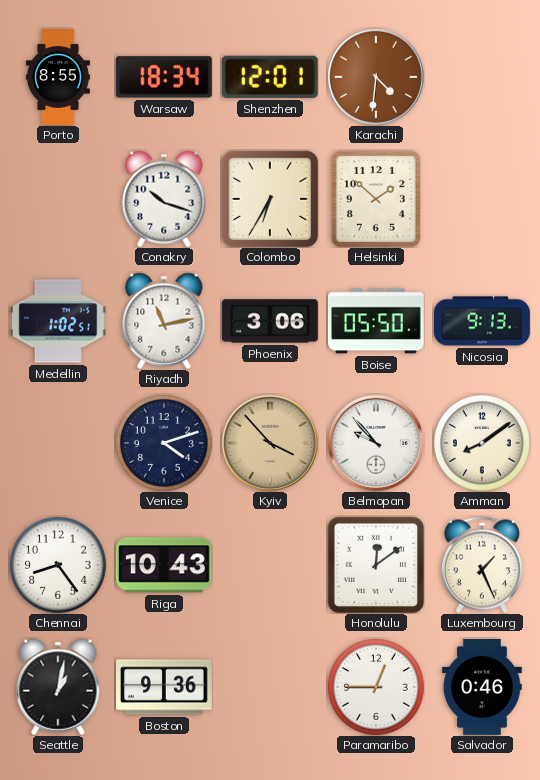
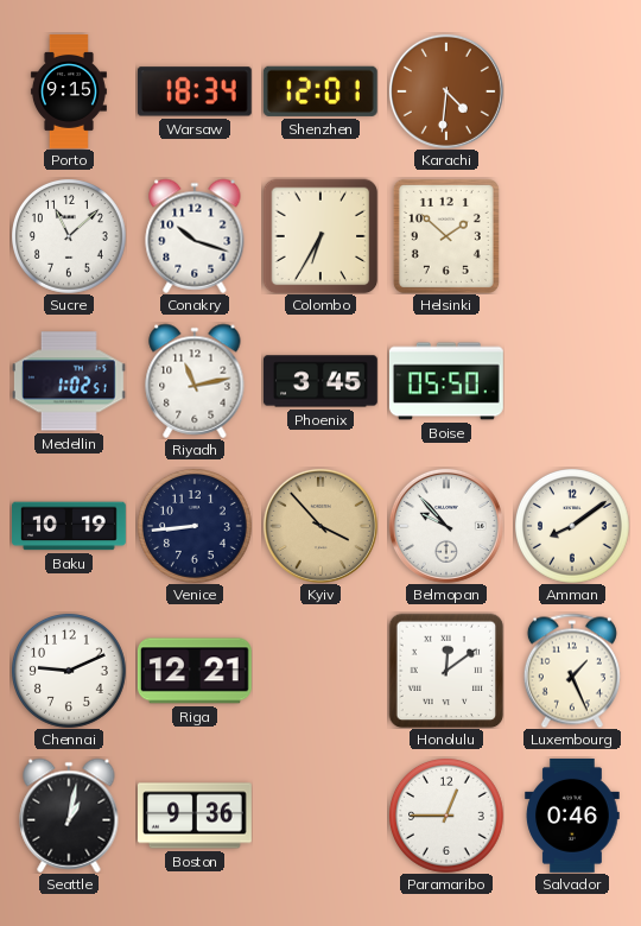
Porto: 8:55 -> 9:15 (69, 93)
Sucre: none -> 11:08 (69, 236)
Phoenix: 3:06 -> 3:45 (320, 381)
Nicosia: 9:13 -> none (483, 321)
Baku: none -> 10:19 (70, 526)
Venice: 4:12 -> 8:44 (195, 526)
Chennai: 8:24 -> 9:11 (69, 671)
Riga: 10:43 -> 12:21 (195, 671)
